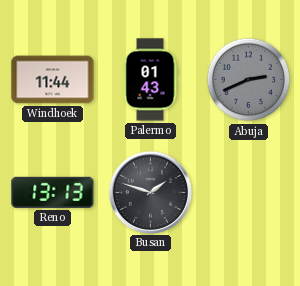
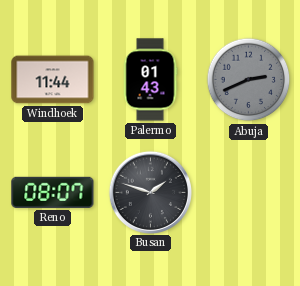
Reno: 13:13 -> 08:07 (53, 192)
